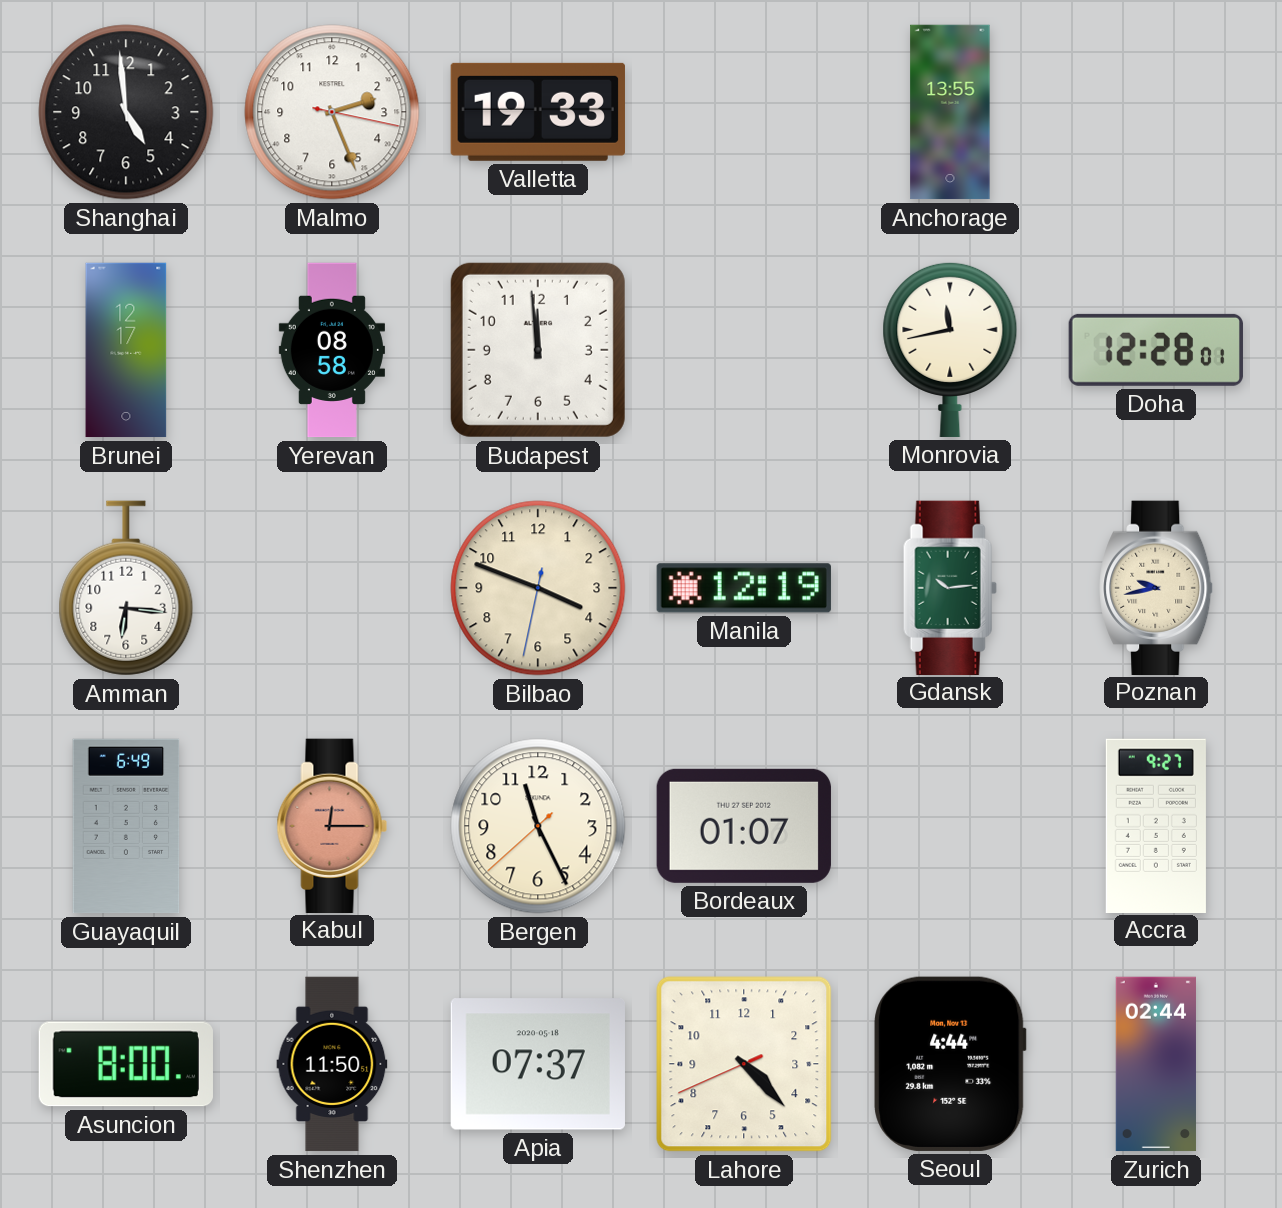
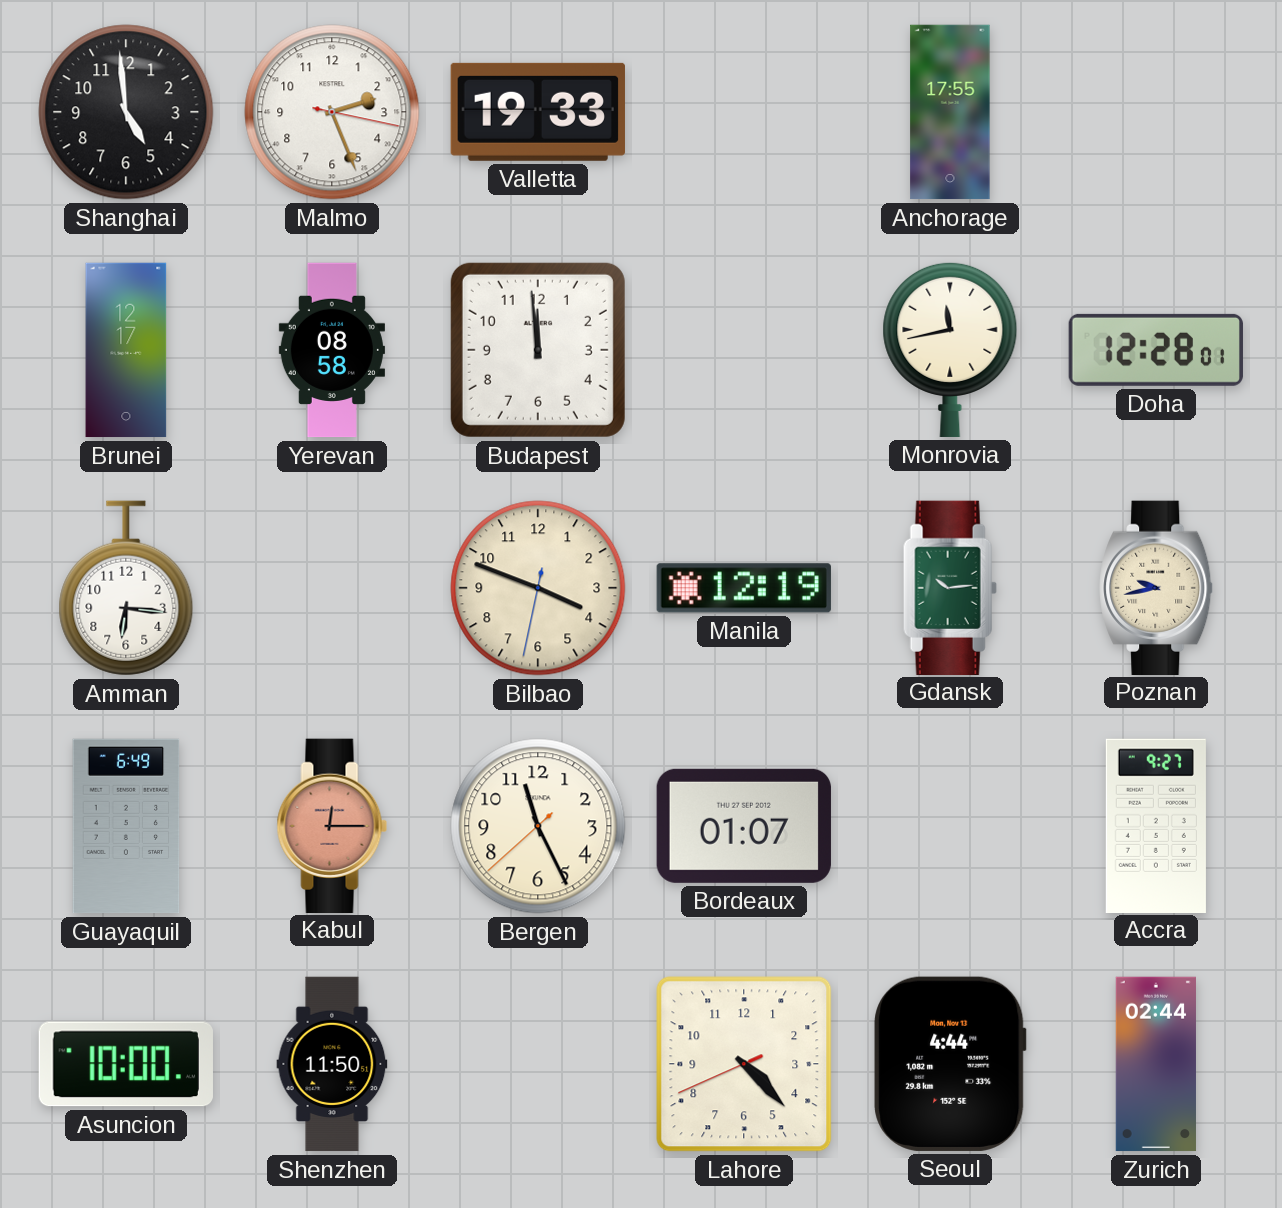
Anchorage: 13:55 -> 17:55 (950, 112)
Asuncion: 8:00 -> 10:00 (126, 1064)
Apia: 07:37 -> none (538, 1064)
